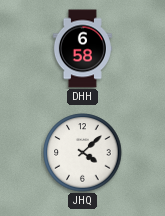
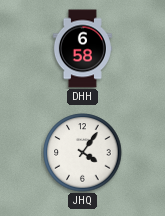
JHQ: 4:08 -> 4:06 (83, 153)
